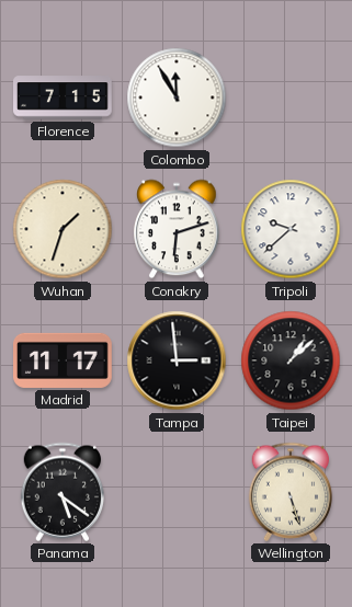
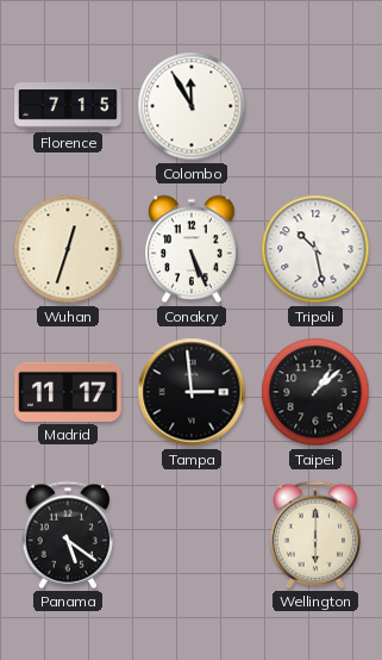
Wuhan: 1:33 -> 12:33 (68, 249)
Conakry: 6:12 -> 5:26 (192, 249)
Tripoli: 9:38 -> 10:28 (315, 249)
Wellington: 5:27 -> 6:00 (314, 535)
